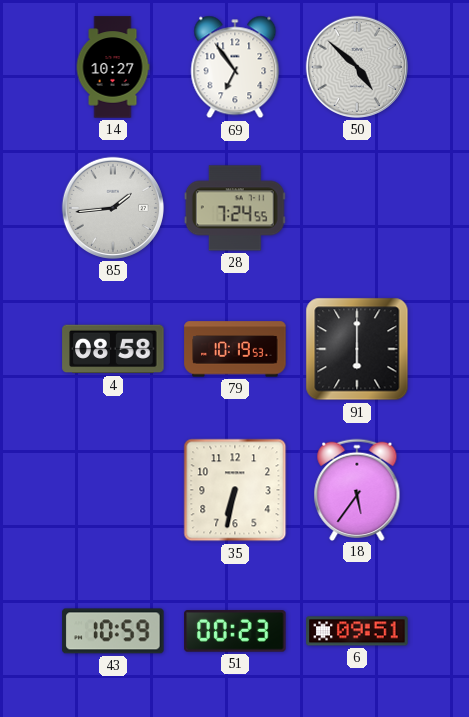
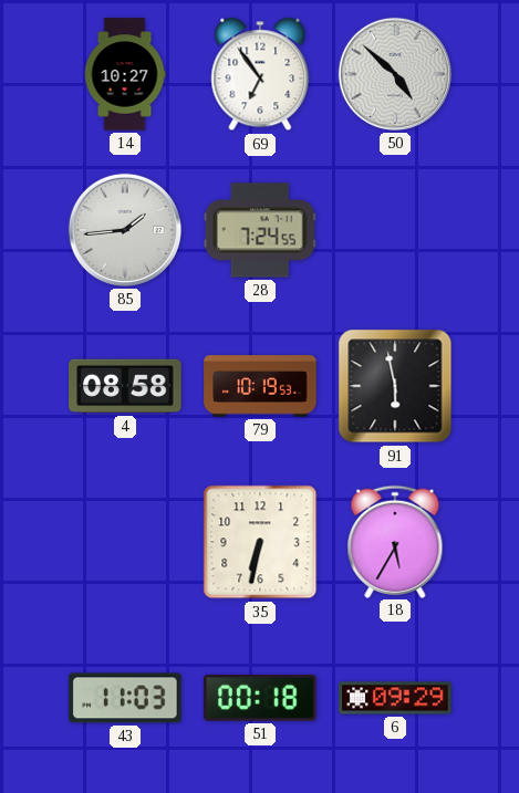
91: 6:00 -> 5:58 (395, 386)
18: 5:36 -> 5:35 (395, 541)
43: 10:59 -> 11:03 (125, 698)
51: 00:23 -> 00:18 (260, 698)
6: 09:51 -> 09:29 (395, 698)
